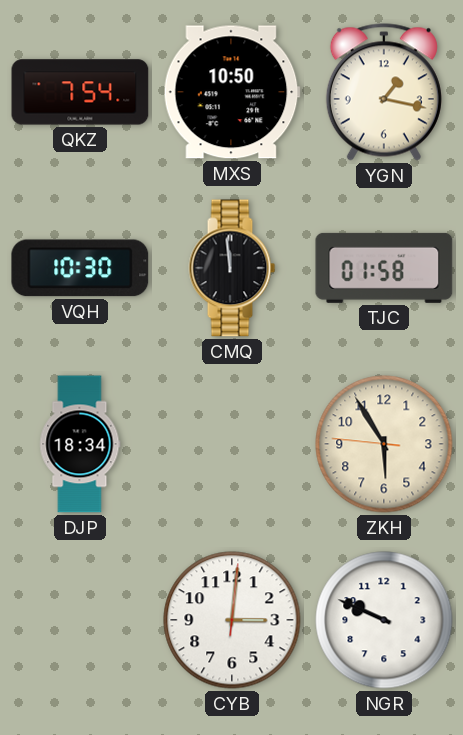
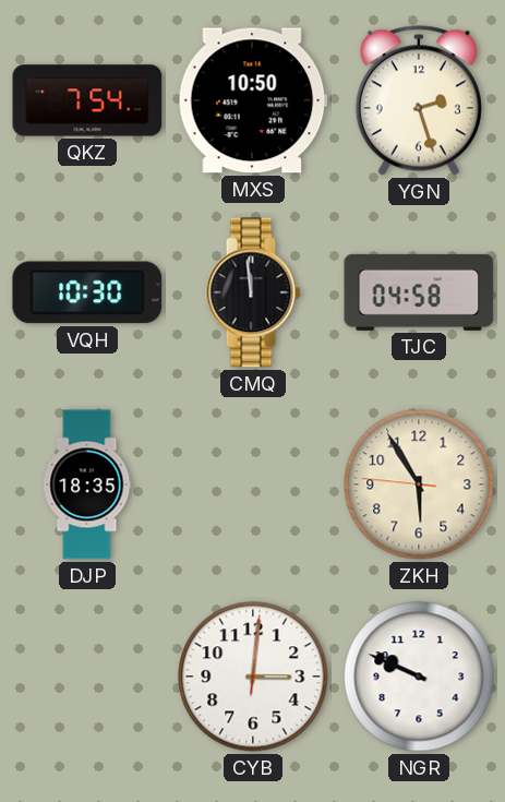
YGN: 1:17 -> 2:27 (419, 100)
TJC: 01:58 -> 04:58 (419, 292)
DJP: 18:34 -> 18:35 (87, 484)
